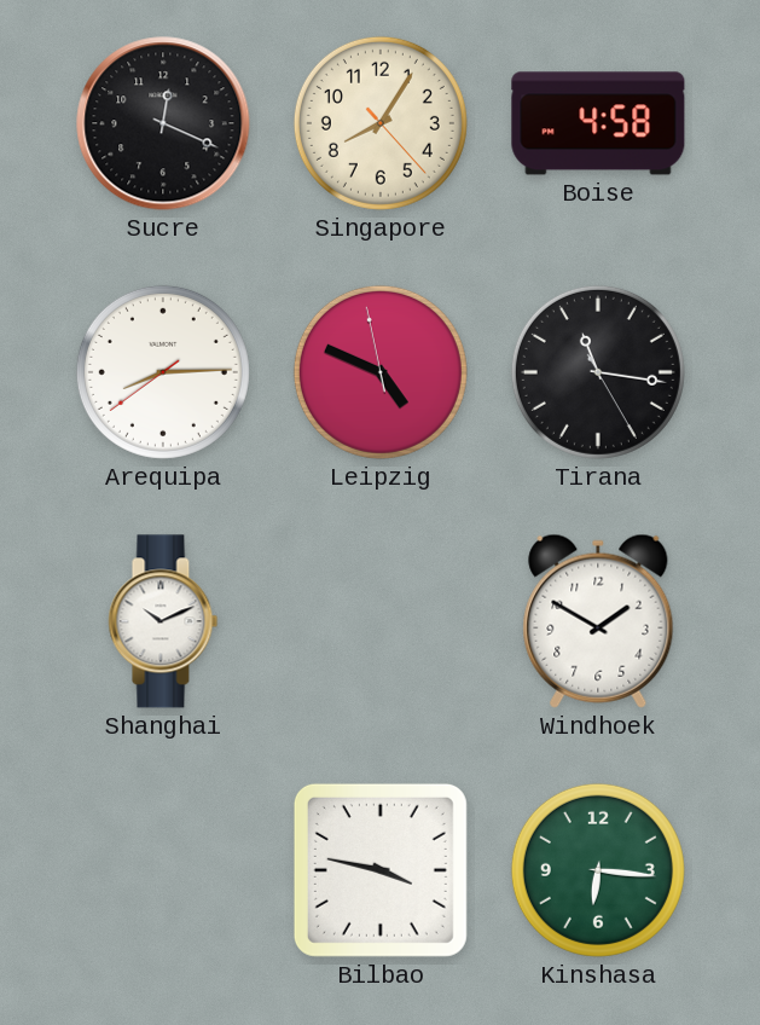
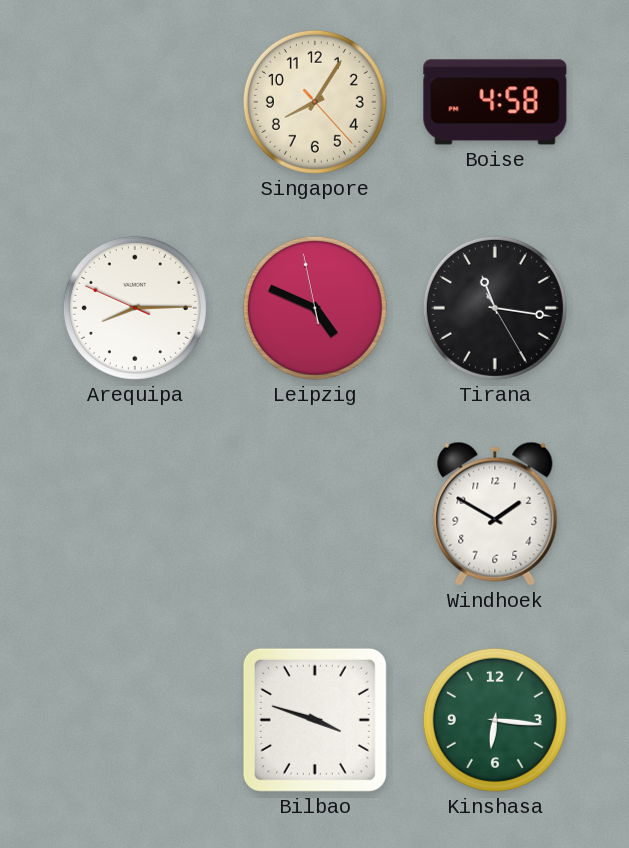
Sucre: 12:19 -> none (163, 123)
Arequipa: 8:14:39 -> 8:14:49 (135, 308)
Shanghai: 10:11 -> none (163, 621)
Bilbao: 3:47 -> 3:48 (315, 720)
